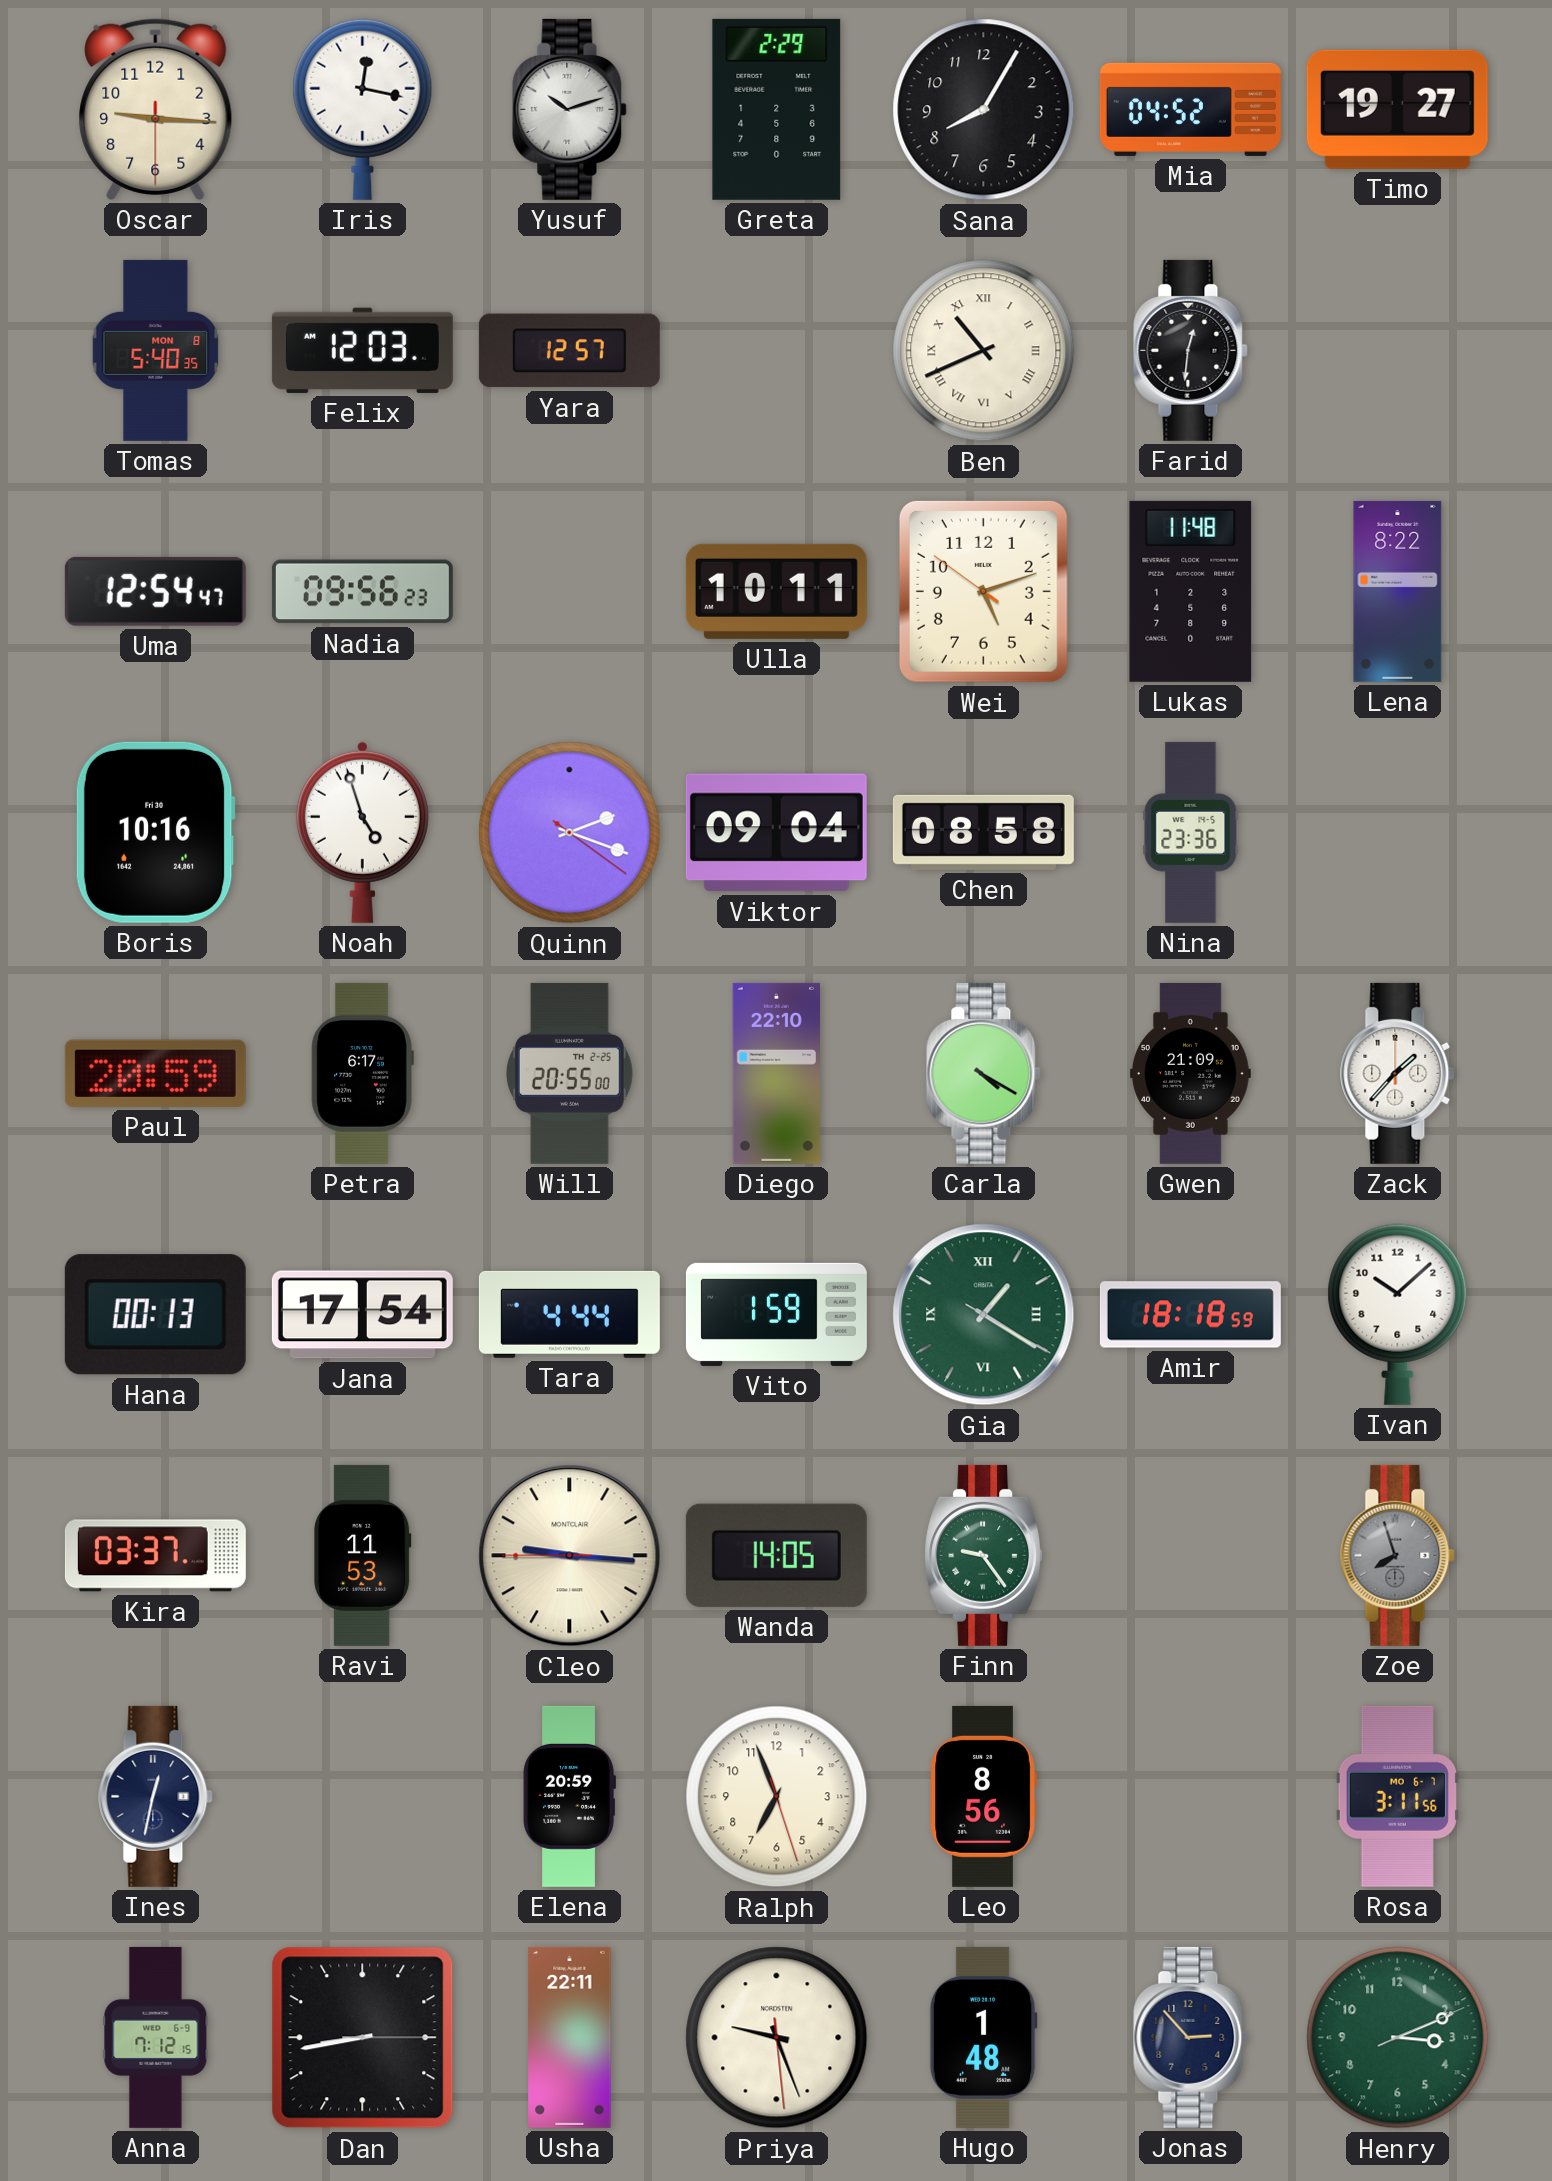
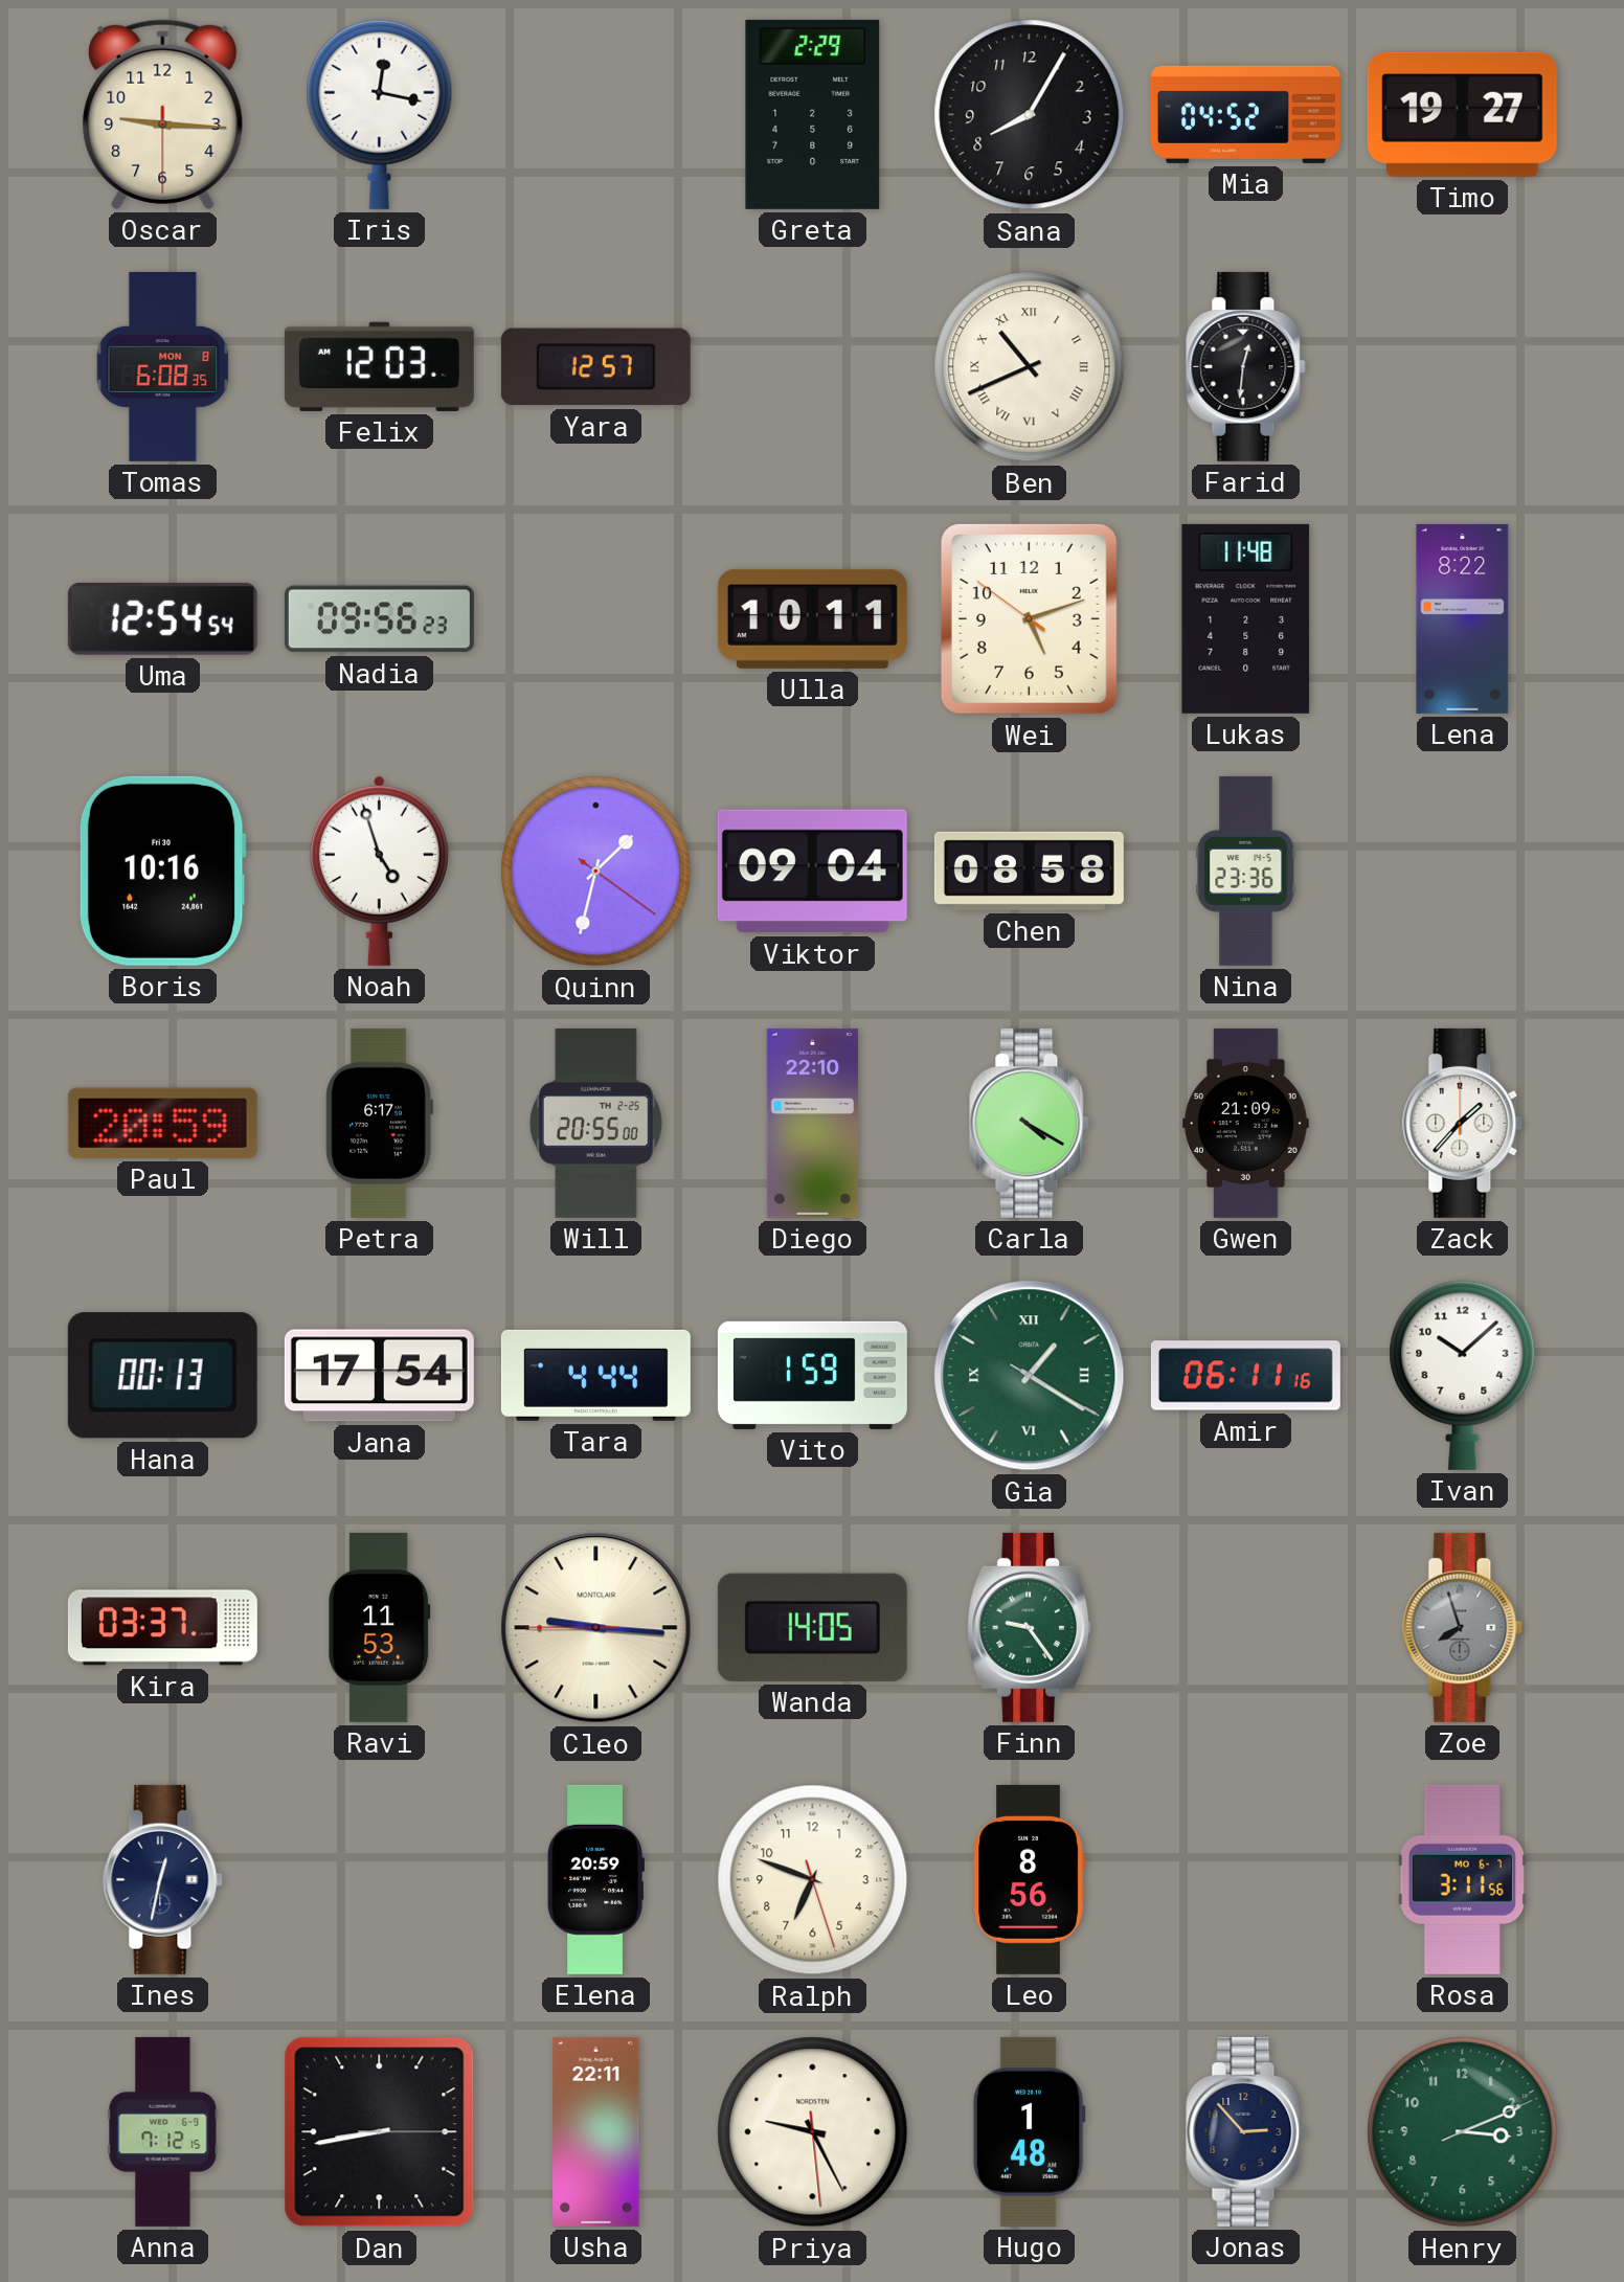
Yusuf: 10:12 -> none (570, 109)
Tomas: 5:40 -> 6:08 (163, 366)
Uma: 12:54:47 -> 12:54:54 (162, 618)
Quinn: 2:18 -> 1:32 (596, 872)
Amir: 18:18 -> 06:11 (1245, 1376)
Ralph: 6:56 -> 6:48 (813, 1880)
Priya: 9:26 -> 9:25 (813, 2132)
